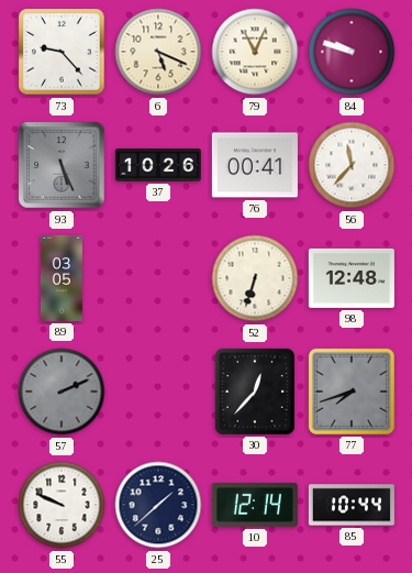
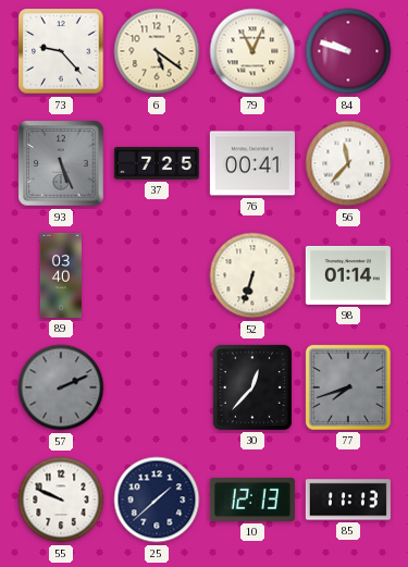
6: 5:19 -> 5:21 (157, 51)
37: 10:26 -> 7:25 (157, 163)
89: 03:05 -> 03:40 (61, 275)
98: 12:48 -> 01:14 (348, 275)
10: 12:14 -> 12:13 (252, 501)
85: 10:44 -> 11:13 (348, 500)
